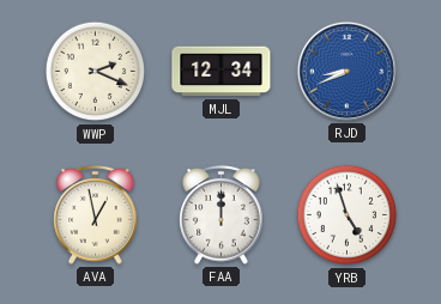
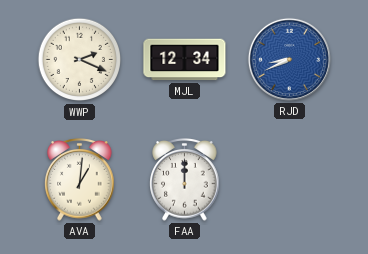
AVA: 12:58 -> 1:01 (80, 180)
YRB: 4:57 -> none (348, 215)
